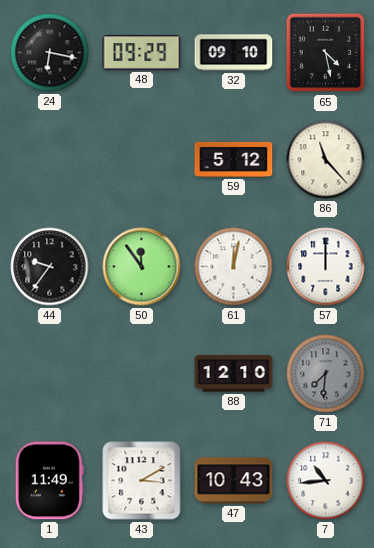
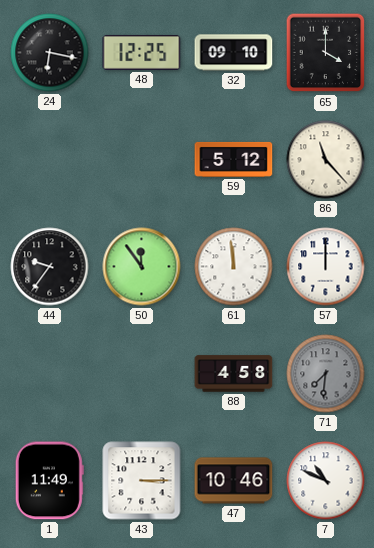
48: 09:29 -> 12:25 (142, 52)
65: 4:28 -> 4:00 (326, 53)
61: 12:02 -> 11:59 (234, 267)
88: 12:10 -> 4:58 (234, 374)
43: 3:10 -> 3:15 (142, 481)
47: 10:43 -> 10:46 (234, 481)
7: 10:44 -> 10:49 (326, 481)
